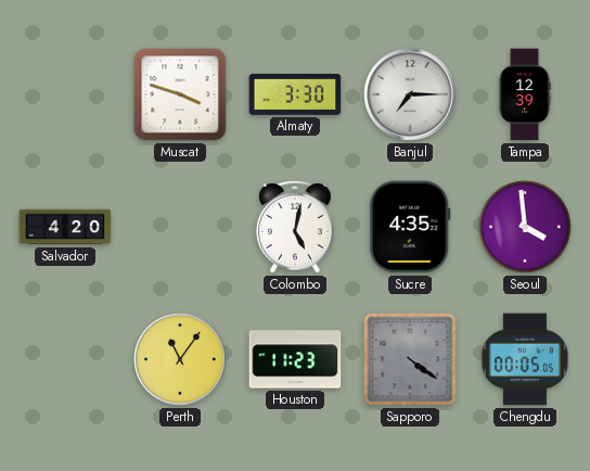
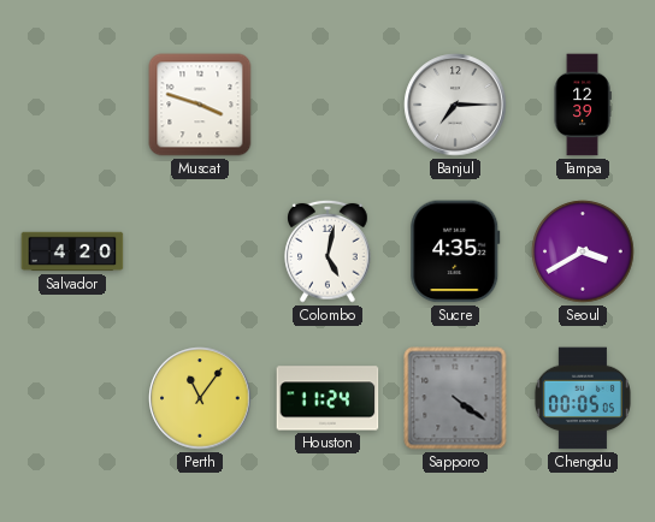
Almaty: 3:30 -> none (295, 96)
Seoul: 3:59 -> 3:40 (583, 251)
Houston: 11:23 -> 11:24 (327, 398)
